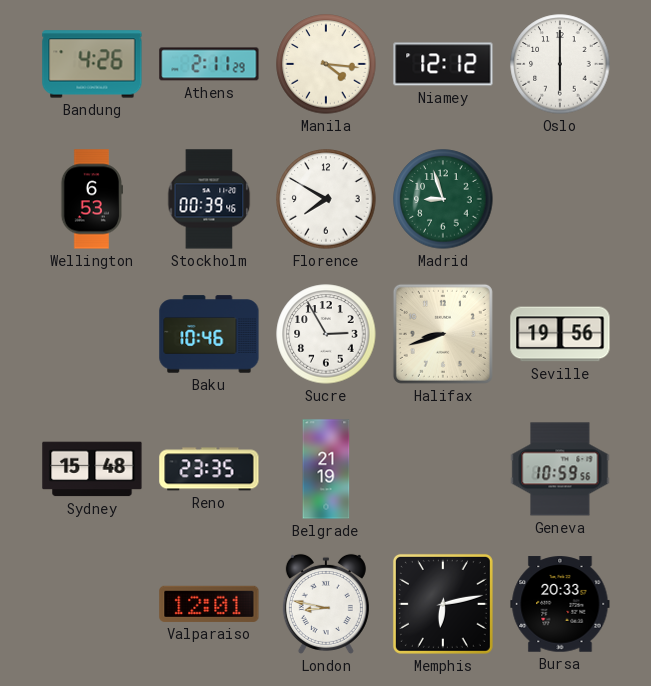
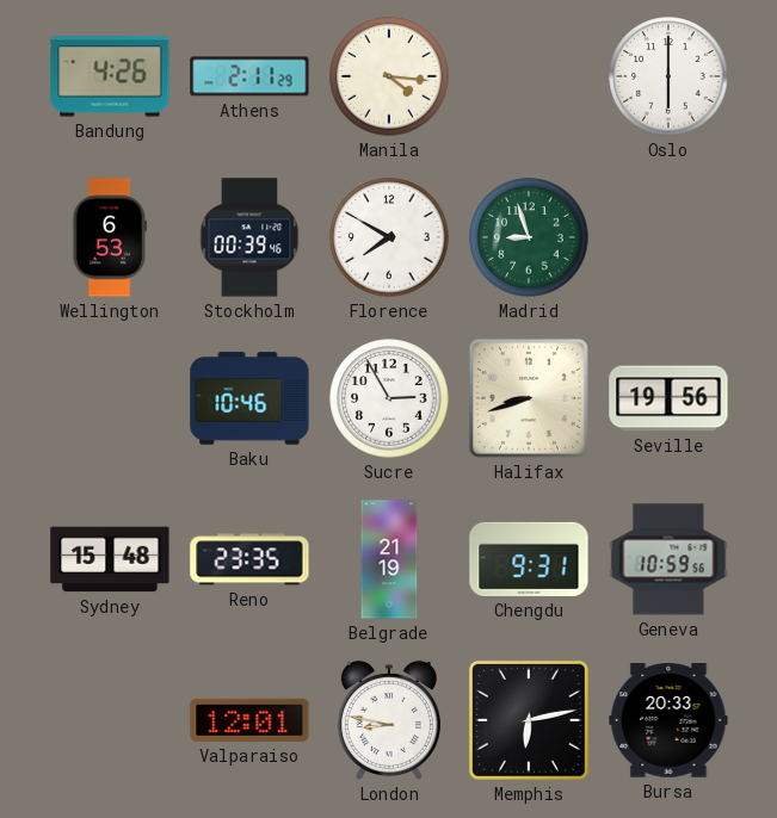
Niamey: 12:12 -> none (443, 64)
Chengdu: none -> 9:31 (529, 559)
